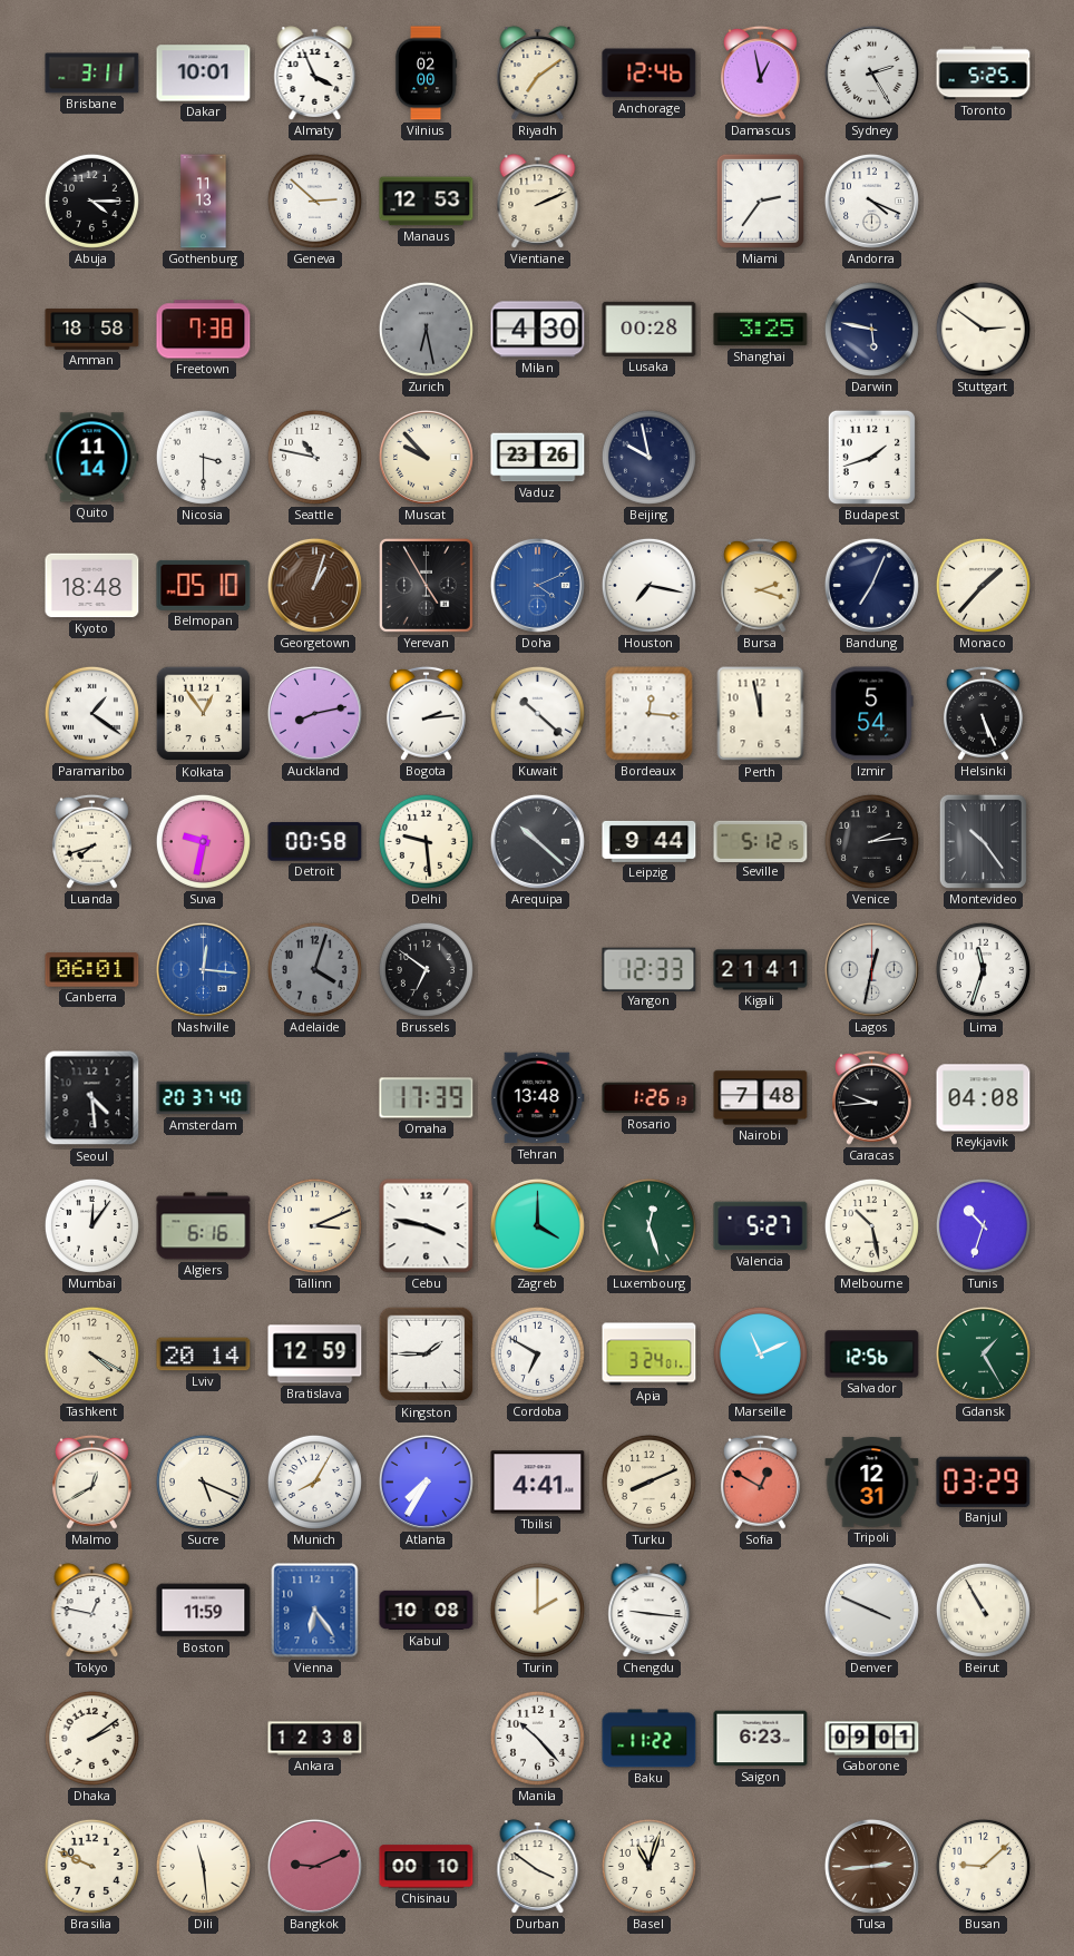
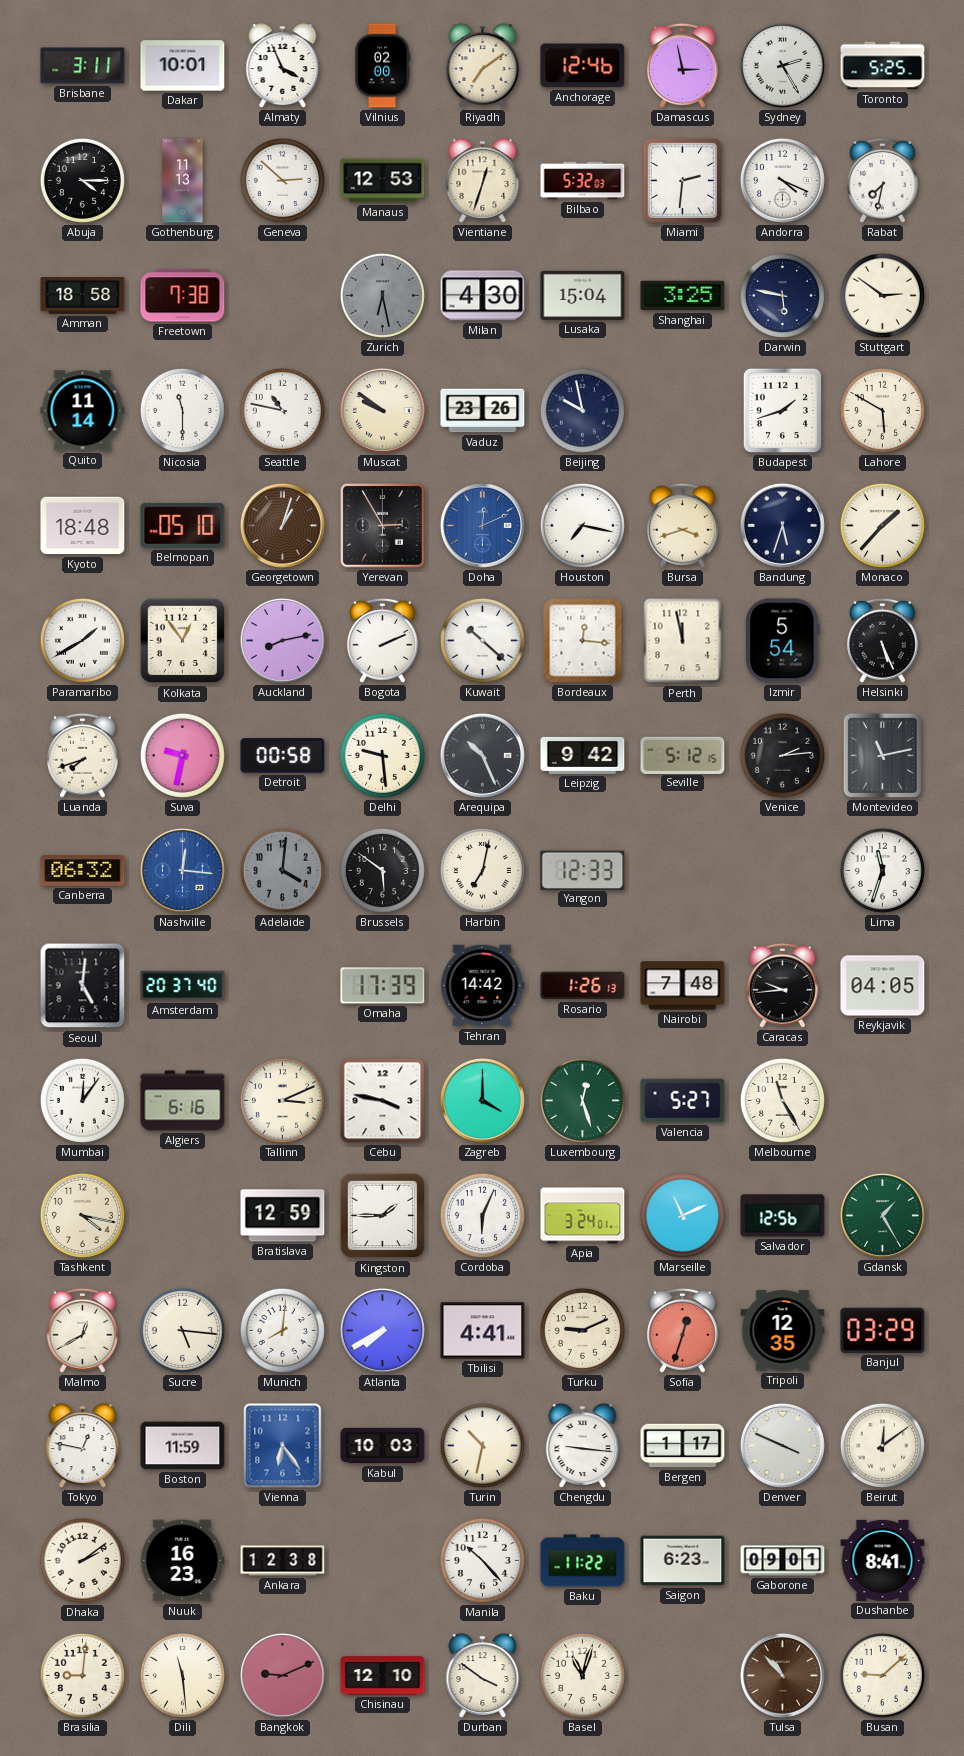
Damascus: 12:58 -> 2:58 (682, 65)
Vientiane: 2:11 -> 12:33 (483, 181)
Bilbao: none -> 5:32 (583, 181)
Miami: 2:36 -> 2:31 (682, 180)
Rabat: none -> 7:32 (882, 180)
Lusaka: 00:28 -> 15:04 (583, 295)
Nicosia: 3:30 -> 11:30 (182, 410)
Muscat: 9:53 -> 9:51 (382, 410)
Lahore: none -> 5:50 (882, 410)
Yerevan: 4:55 -> 2:55 (383, 526)
Doha: 4:11 -> 12:11 (482, 525)
Bursa: 2:18 -> 3:42 (682, 525)
Bandung: 7:04 -> 5:33 (782, 525)
Paramaribo: 1:21 -> 1:40 (82, 640)
Bogota: 2:14 -> 2:11 (382, 640)
Arequipa: 10:22 -> 10:26 (482, 755)
Leipzig: 9:44 -> 9:42 (583, 755)
Montevideo: 10:24 -> 11:13 (882, 755)
Canberra: 06:01 -> 06:32 (83, 871)
Adelaide: 4:03 -> 4:01 (282, 870)
Brussels: 6:51 -> 5:51 (382, 870)
Harbin: none -> 7:02 (482, 870)
Kigali: 21:41 -> none (761, 970)
Lagos: 12:32 -> none (871, 969)
Seoul: 4:29 -> 5:01 (83, 986)
Tehran: 13:48 -> 14:42 (483, 986)
Reykjavik: 04:08 -> 04:05 (883, 986)
Melbourne: 10:28 -> 11:25 (782, 1100)
Tunis: 10:33 -> none (983, 1225)
Tashkent: 4:20 -> 4:17 (82, 1215)
Lviv: 20:14 -> none (204, 1354)
Cordoba: 6:50 -> 6:04 (482, 1215)
Sucre: 5:19 -> 5:16 (182, 1330)
Munich: 8:05 -> 8:01 (282, 1330)
Atlanta: 7:35 -> 7:40 (382, 1330)
Turku: 8:11 -> 9:11 (582, 1330)
Sofia: 12:50 -> 12:33 (682, 1330)
Tripoli: 12:31 -> 12:35 (783, 1331)
Kabul: 10:08 -> 10:03 (383, 1446)
Turin: 2:00 -> 10:32 (482, 1445)
Bergen: none -> 1:17 (683, 1446)
Beirut: 10:55 -> 12:09 (882, 1445)
Nuuk: none -> 16:23 (183, 1561)
Dushanbe: none -> 8:41 (883, 1560)
Brasilia: 9:49 -> 9:01 (82, 1675)
Chisinau: 00:10 -> 12:10 (383, 1676)
Tulsa: 2:44 -> 10:53 (782, 1675)
